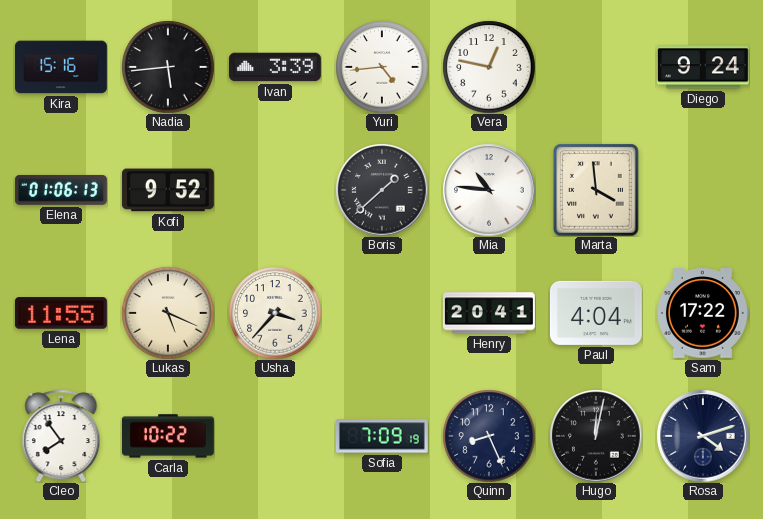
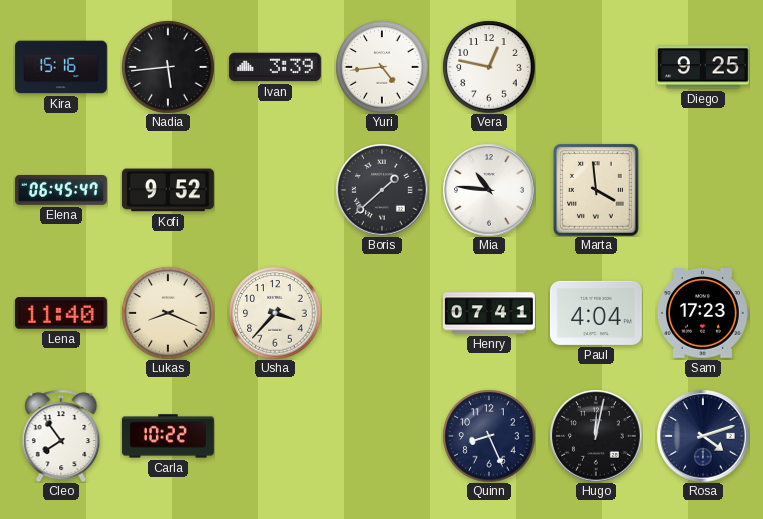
Diego: 9:24 -> 9:25 (703, 67)
Elena: 01:06 -> 06:45 (61, 190)
Lena: 11:55 -> 11:40 (61, 313)
Lukas: 5:19 -> 8:19 (168, 313)
Henry: 20:41 -> 07:41 (489, 313)
Sam: 17:22 -> 17:23 (703, 313)
Sofia: 7:09 -> none (382, 436)
